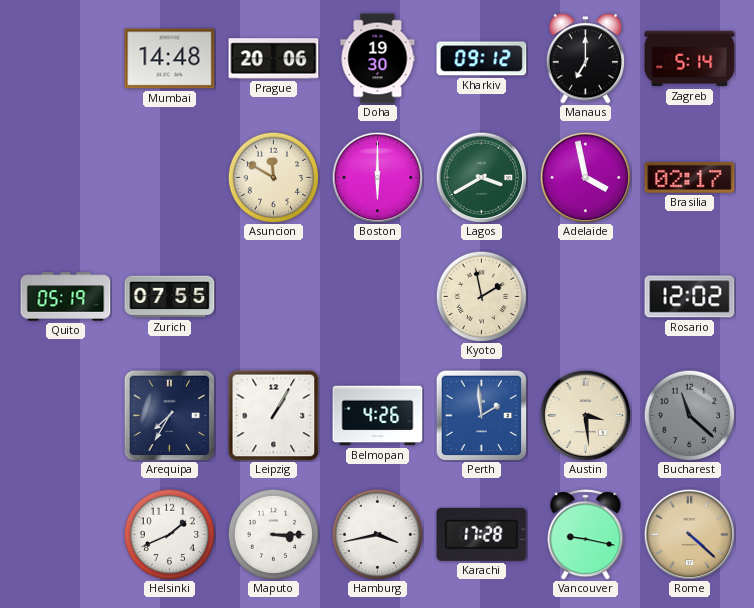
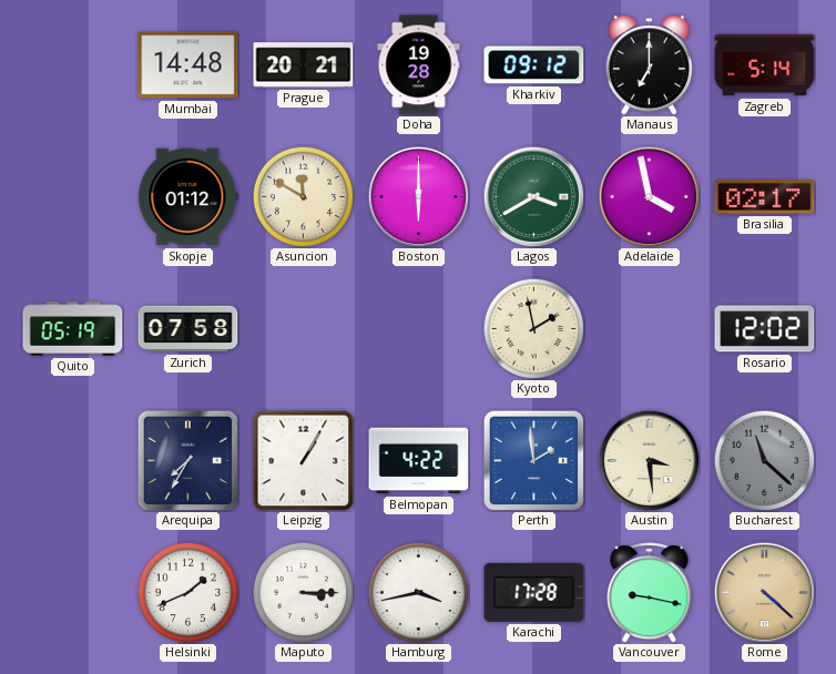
Prague: 20:06 -> 20:21 (304, 65)
Doha: 19:30 -> 19:28 (419, 65)
Skopje: none -> 01:12 (188, 197)
Zurich: 07:55 -> 07:58 (188, 329)
Belmopan: 4:26 -> 4:22 (419, 461)
